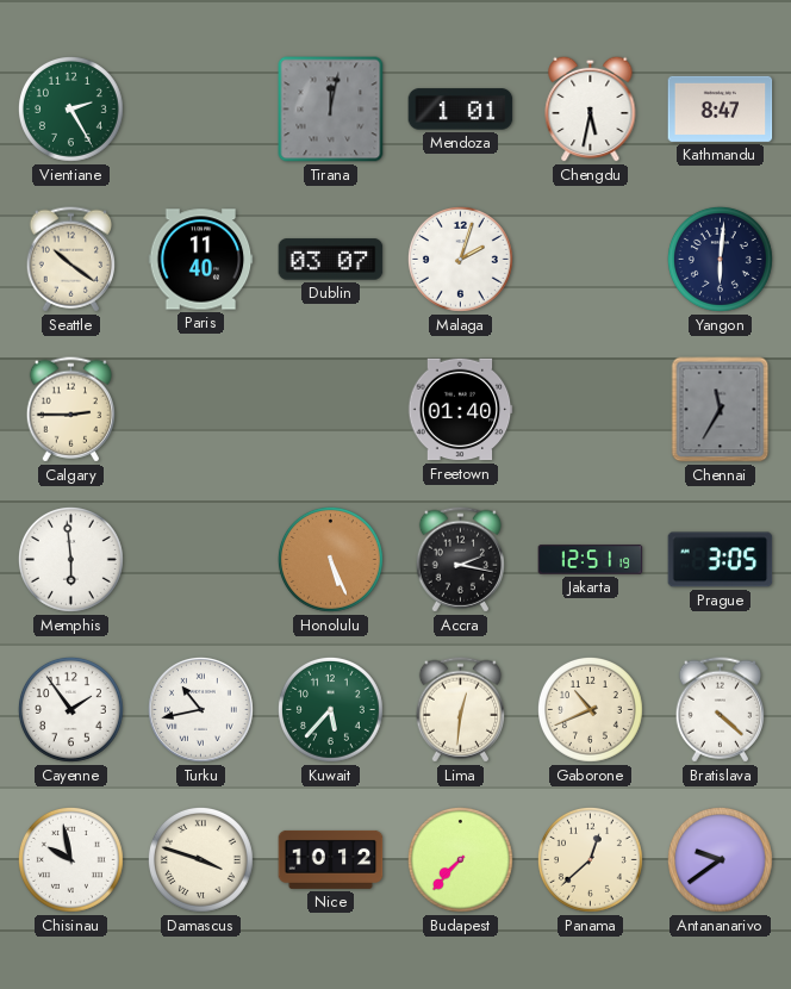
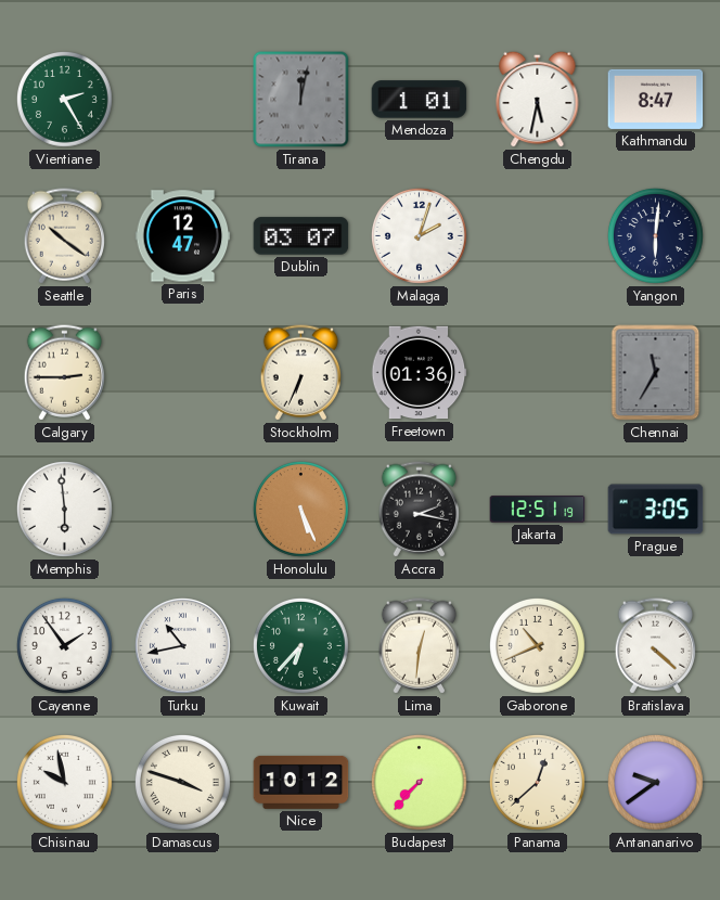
Paris: 11:40 -> 12:47 (183, 236)
Stockholm: none -> 6:34 (300, 373)
Freetown: 01:40 -> 01:36 (419, 373)
Kuwait: 5:37 -> 6:37 (300, 645)
